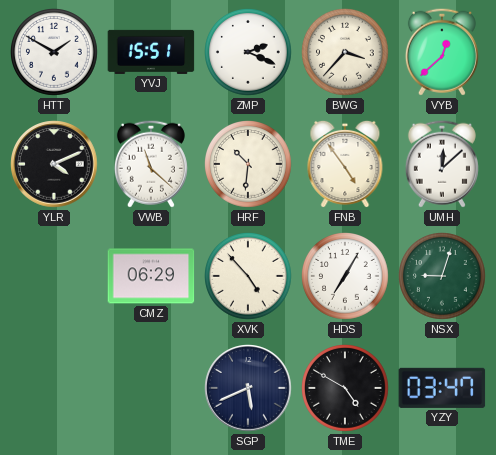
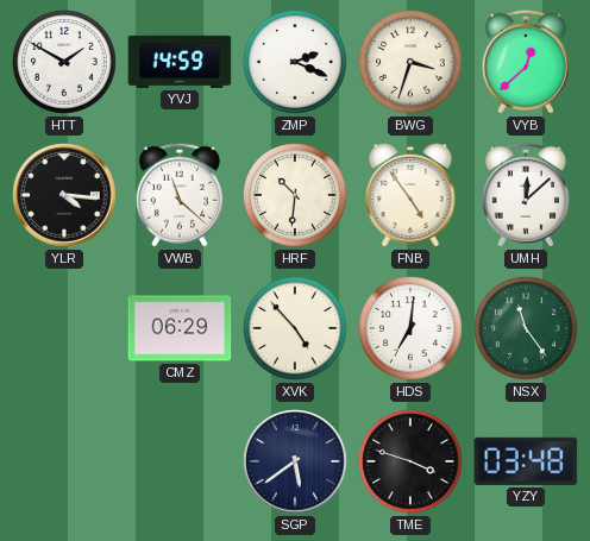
YVJ: 15:51 -> 14:59 (180, 62)
BWG: 3:37 -> 3:33 (412, 63)
YLR: 4:11 -> 4:16 (64, 195)
HDS: 7:05 -> 7:01 (412, 329)
NSX: 9:03 -> 11:24 (527, 329)
SGP: 5:41 -> 5:39 (295, 461)
TME: 4:50 -> 3:48 (412, 463)
YZY: 03:47 -> 03:48 (526, 461)
